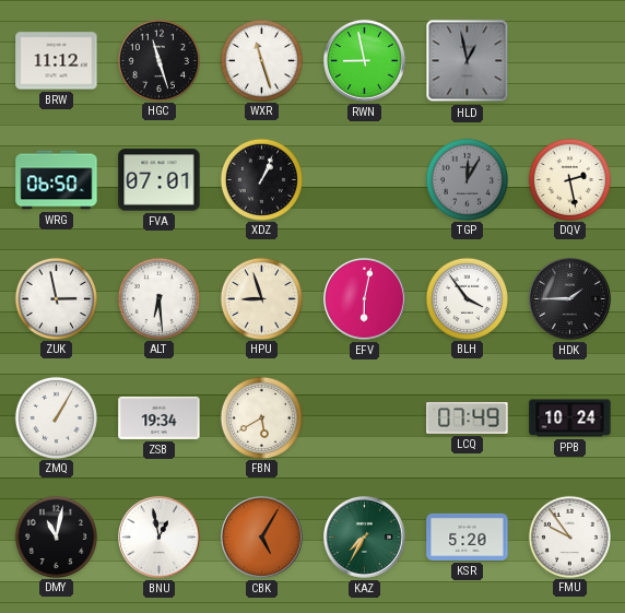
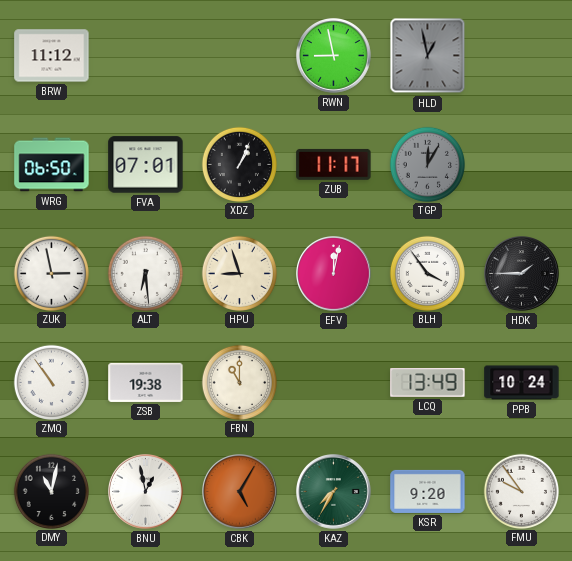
HGC: 11:27 -> none (158, 60)
WXR: 11:27 -> none (261, 60)
ZUB: none -> 11:17 (334, 164)
DQV: 2:28 -> none (569, 179)
EFV: 6:02 -> 12:02 (334, 274)
ZMQ: 1:05 -> 10:54 (51, 382)
ZSB: 19:34 -> 19:38 (146, 382)
FBN: 5:40 -> 11:00 (239, 382)
LCQ: 07:49 -> 13:49 (428, 383)
KSR: 5:20 -> 9:20 (428, 491)
